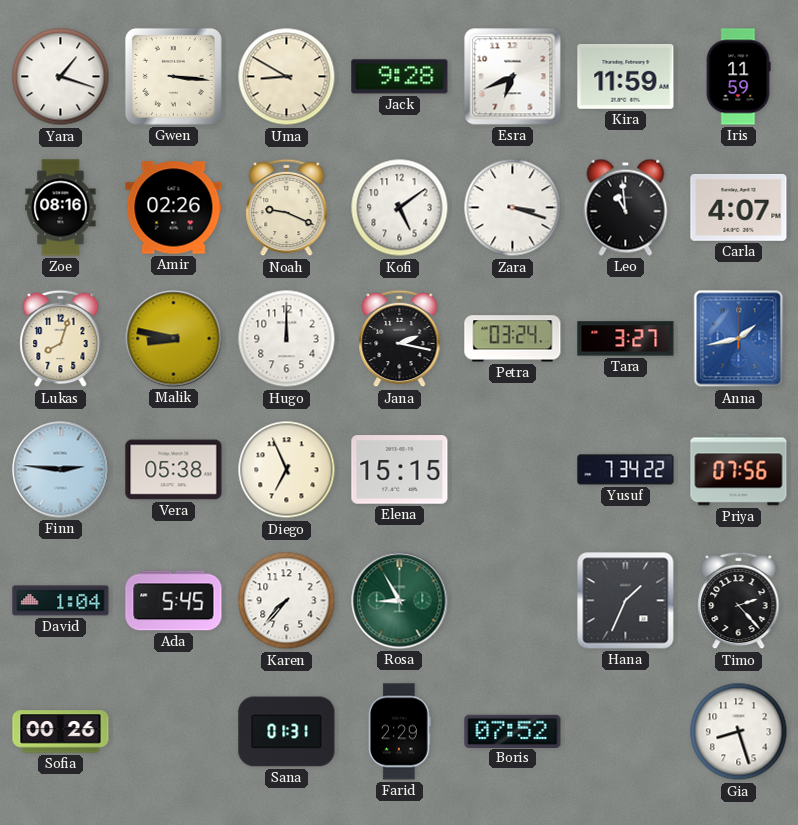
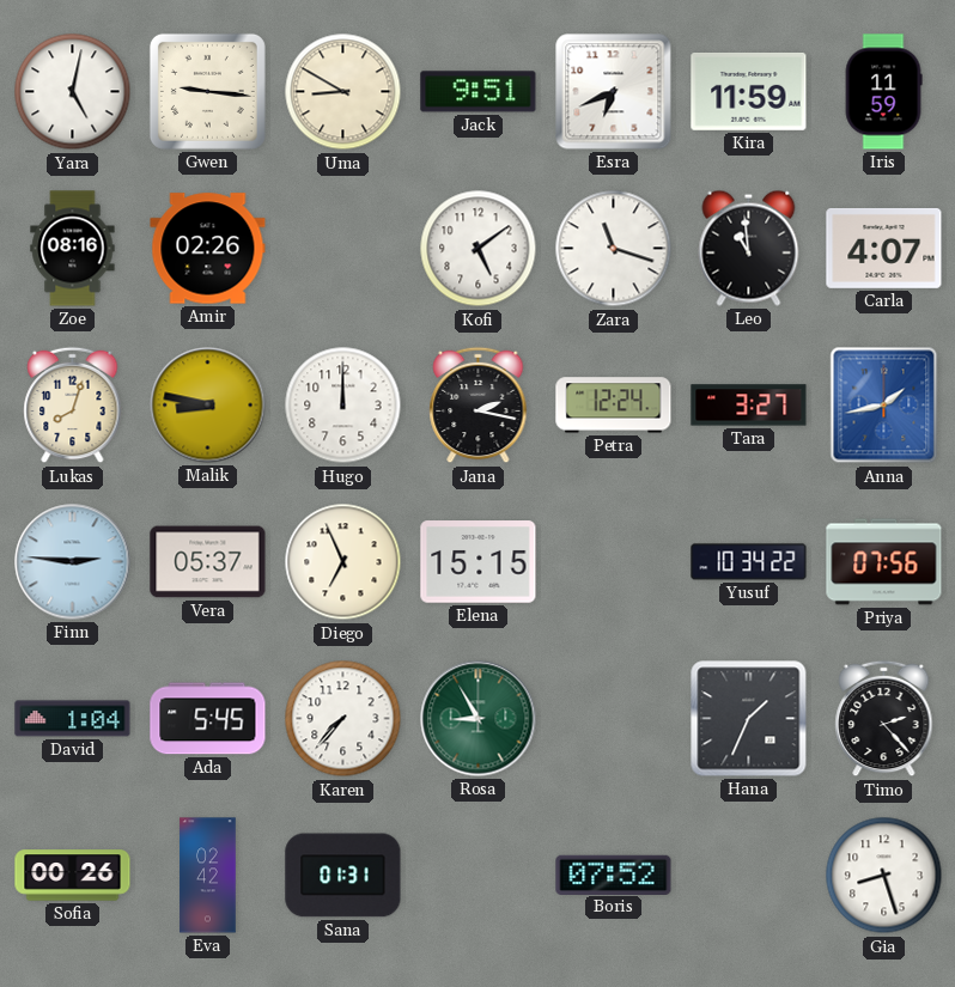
Yara: 1:18 -> 5:02 (73, 92)
Gwen: 3:16 -> 9:16 (207, 91)
Jack: 9:28 -> 9:51 (479, 92)
Noah: 9:19 -> none (287, 208)
Zara: 3:18 -> 11:18 (614, 249)
Petra: 03:24 -> 12:24 (614, 406)
Vera: 05:38 -> 05:37 (208, 562)
Yusuf: 7:34 -> 10:34 (749, 562)
Eva: none -> 02:42 (208, 876)
Farid: 2:29 -> none (399, 732)
